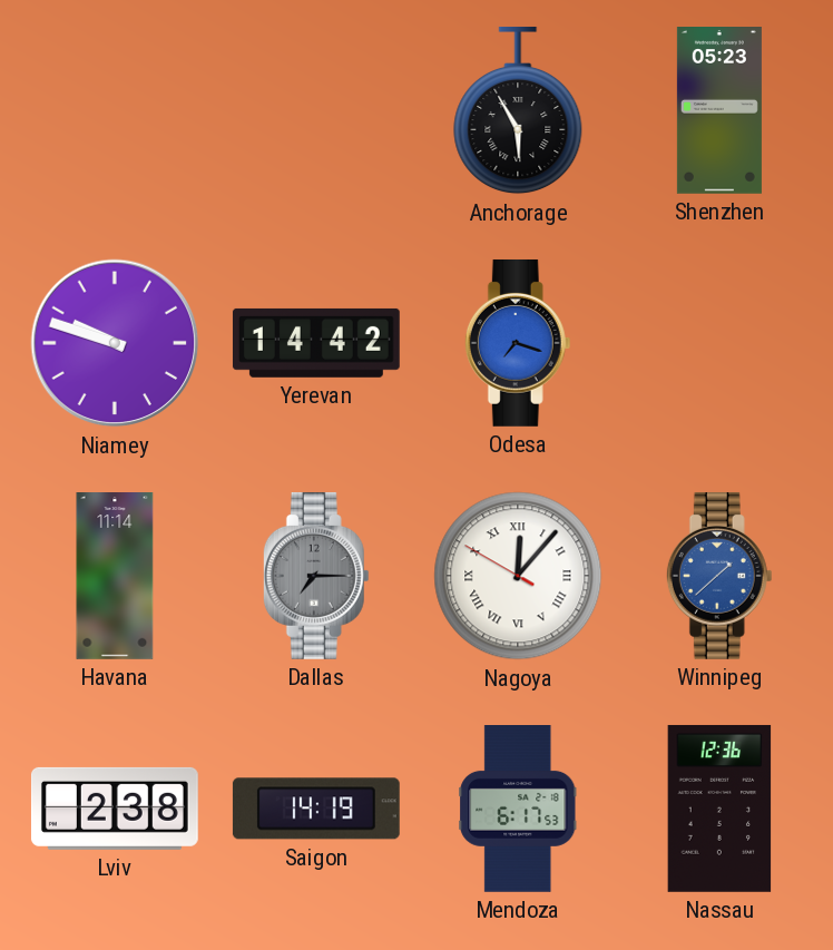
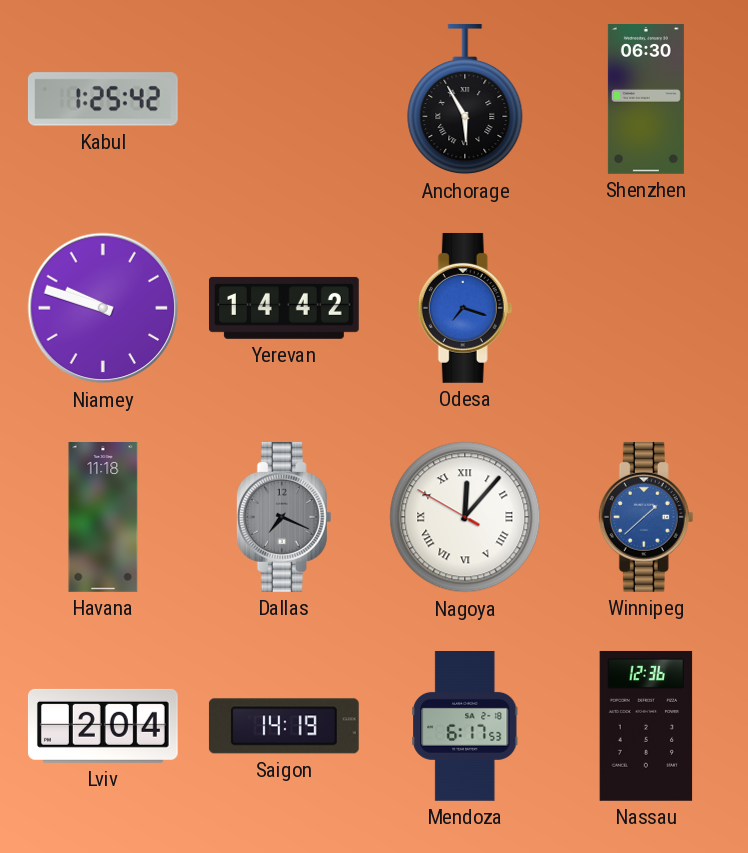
Kabul: none -> 1:25 (103, 99)
Shenzhen: 05:23 -> 06:30 (646, 100)
Havana: 11:14 -> 11:18 (103, 518)
Dallas: 7:15 -> 7:19 (284, 517)
Lviv: 2:38 -> 2:04 (103, 726)
